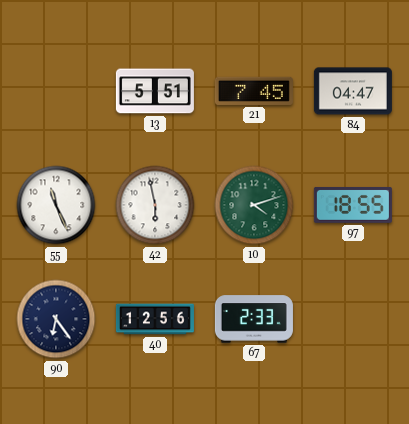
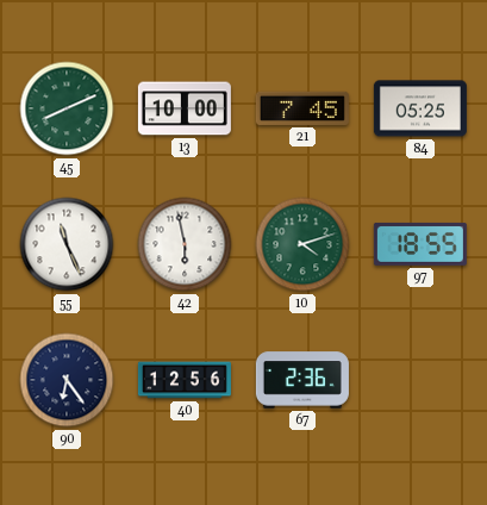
45: none -> 8:11 (67, 108)
13: 5:51 -> 10:00 (185, 108)
84: 04:47 -> 05:25 (420, 108)
67: 2:33 -> 2:36 (302, 380)
